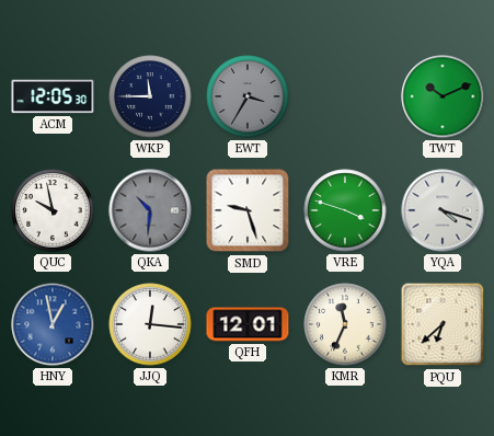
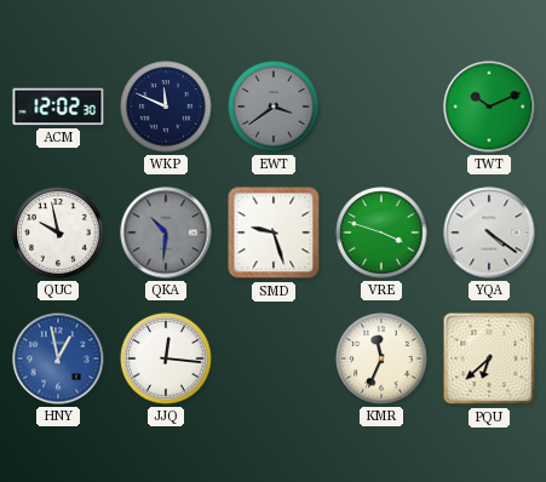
ACM: 12:05 -> 12:02 (58, 107)
WKP: 11:45 -> 11:49 (166, 107)
EWT: 3:35 -> 3:39 (274, 107)
YQA: 4:18 -> 4:21 (489, 233)
QFH: 12:01 -> none (248, 324)
